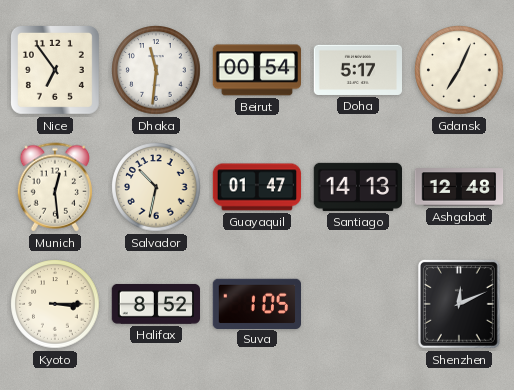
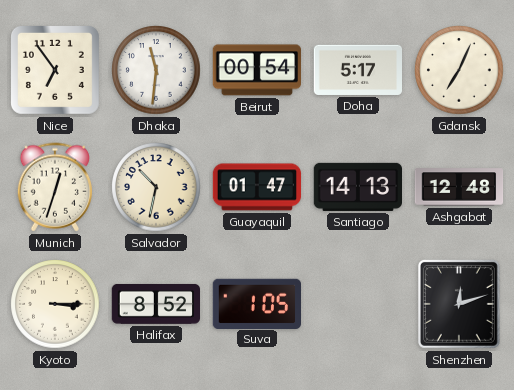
Munich: 12:29 -> 12:33 (54, 187)
Shenzhen: 12:11 -> 12:12 (459, 304)
